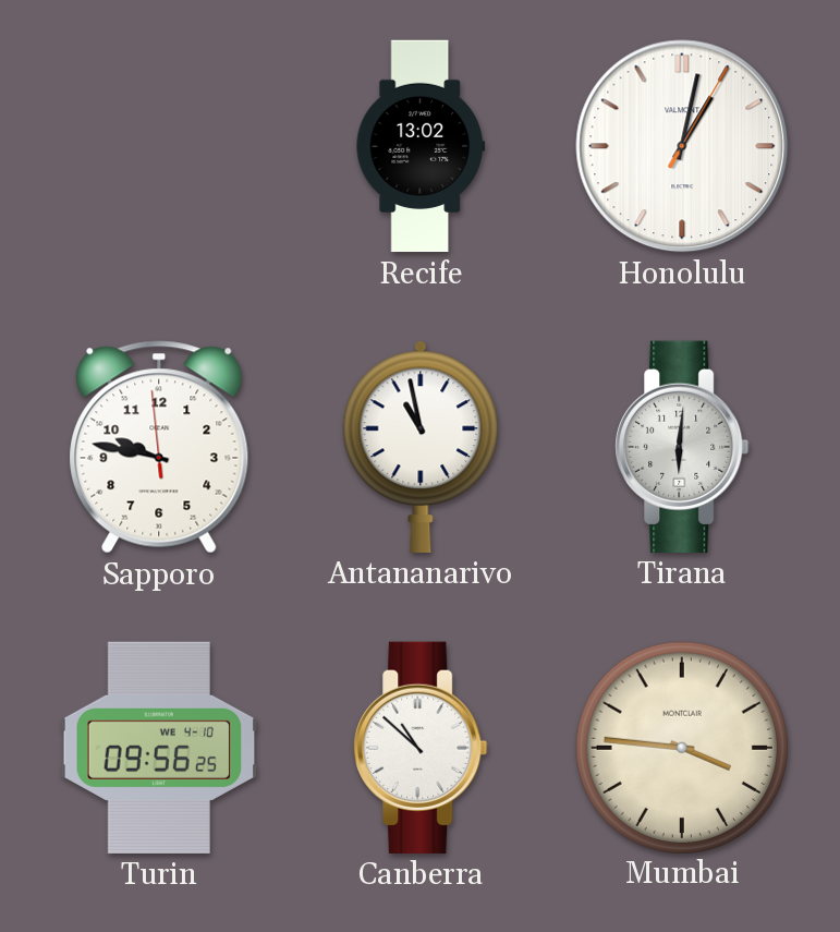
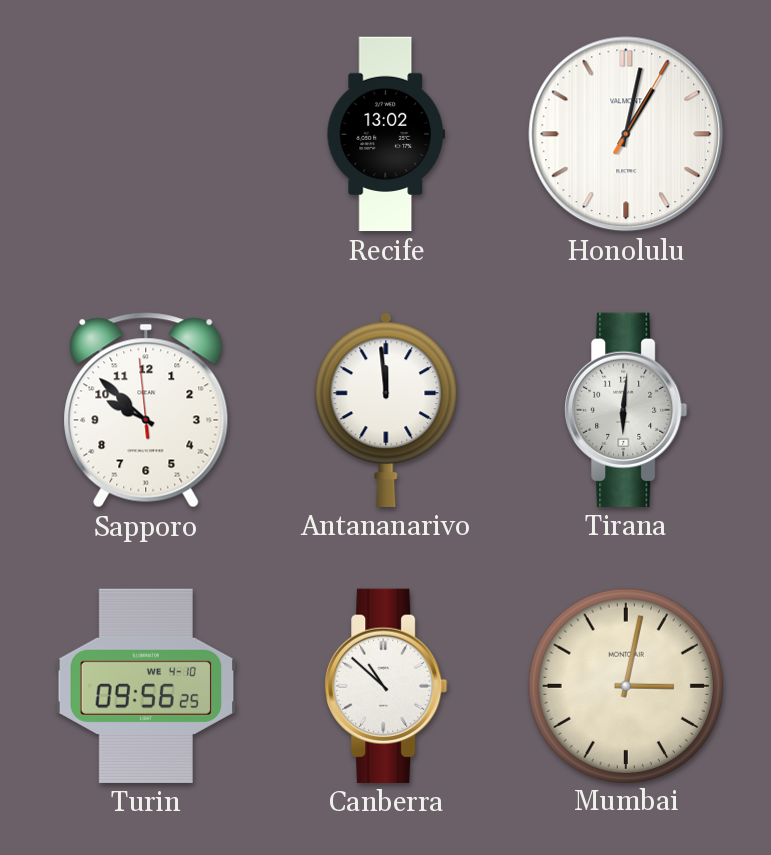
Sapporo: 9:46 -> 9:51 (146, 410)
Antananarivo: 10:58 -> 11:59 (386, 410)
Mumbai: 3:46 -> 3:02 (625, 685)
